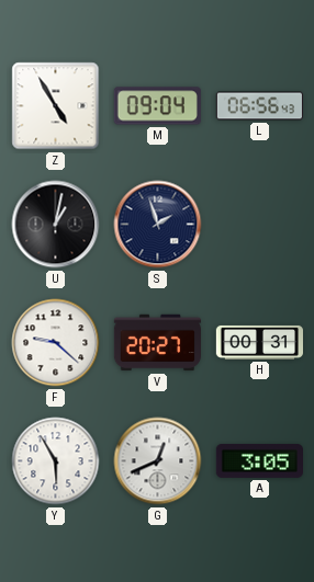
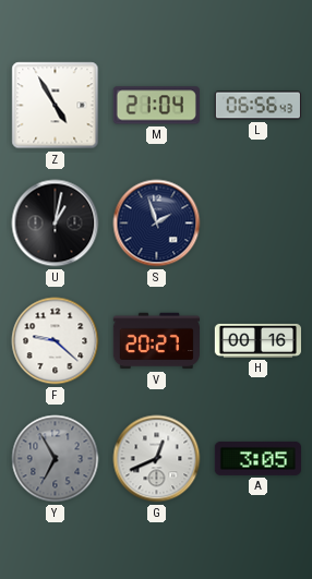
M: 09:04 -> 21:04 (156, 106)
H: 00:31 -> 00:16 (257, 340)
Y: 5:55 -> 6:55 (56, 459)
Y dial: white -> grey (56, 459)
